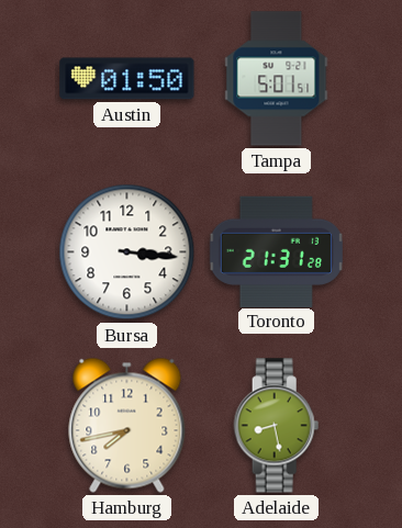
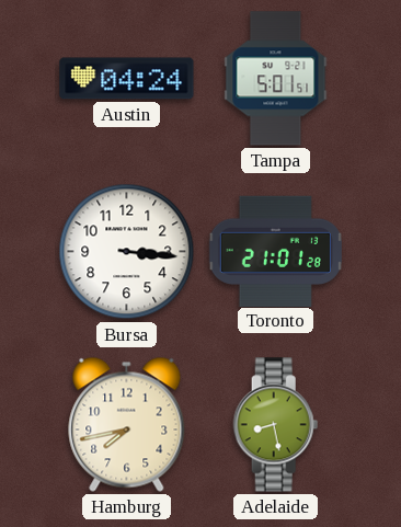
Austin: 01:50 -> 04:24 (127, 79)
Toronto: 21:31 -> 21:01 (275, 251)
